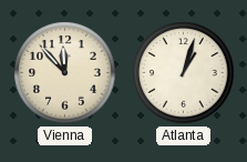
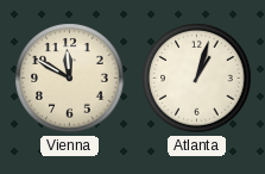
Vienna: 11:53 -> 11:50 (70, 79)
